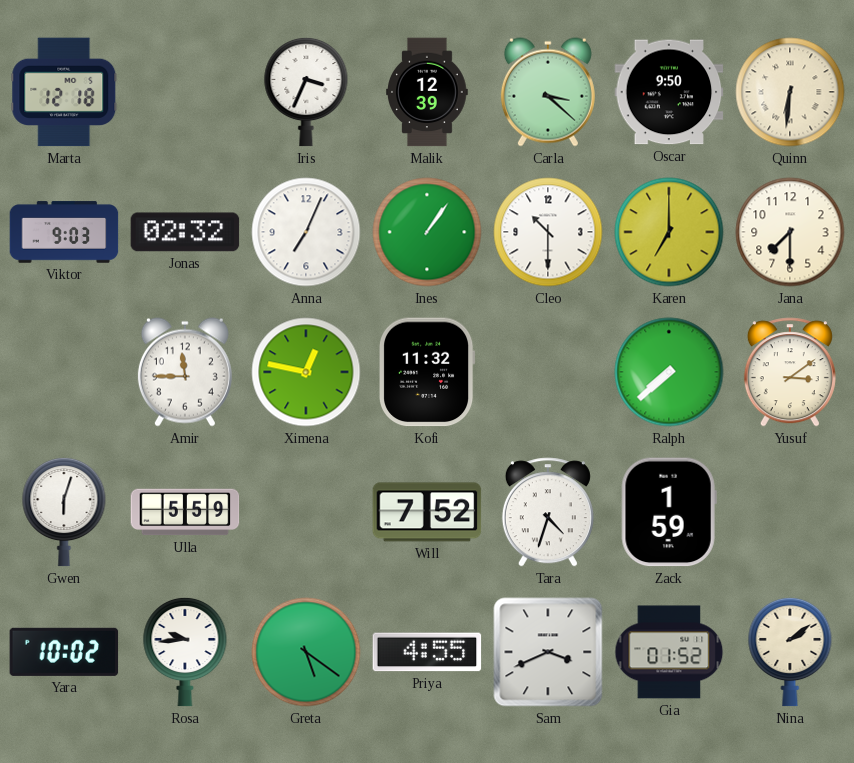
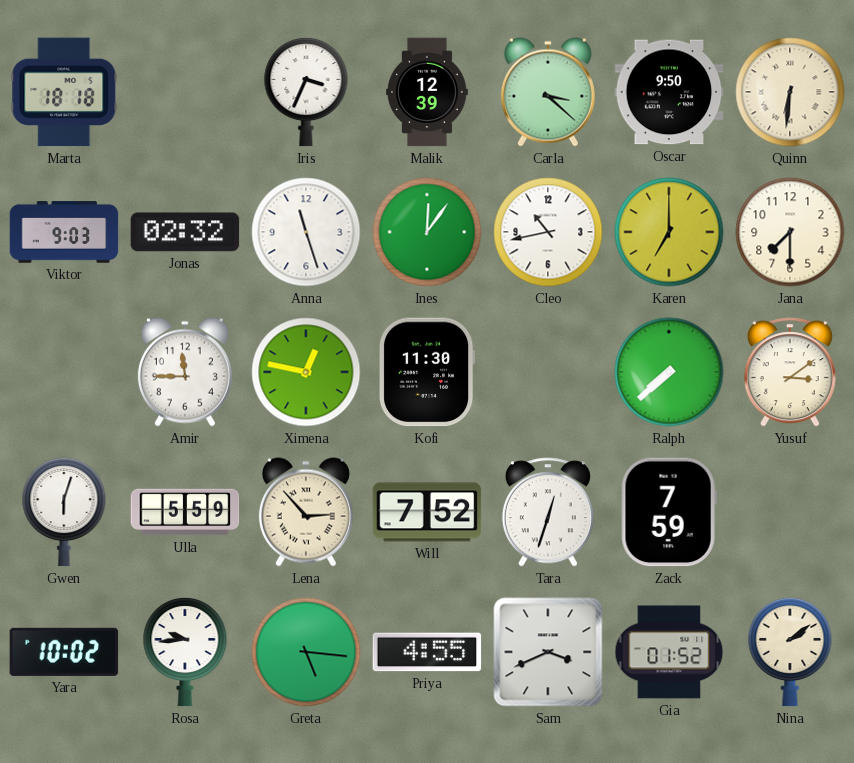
Marta: 12:18 -> 18:18 (64, 92)
Anna: 7:04 -> 11:27 (306, 232)
Ines: 1:06 -> 12:06 (427, 232)
Cleo: 10:30 -> 10:43 (548, 232)
Kofi: 11:32 -> 11:30 (428, 372)
Lena: none -> 2:53 (306, 512)
Tara: 4:33 -> 12:33 (548, 512)
Zack: 1:59 -> 7:59 (669, 512)
Greta: 5:21 -> 5:16 (306, 652)
